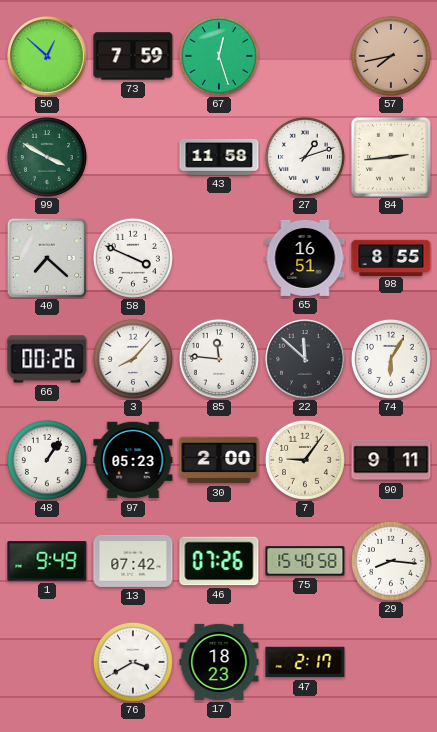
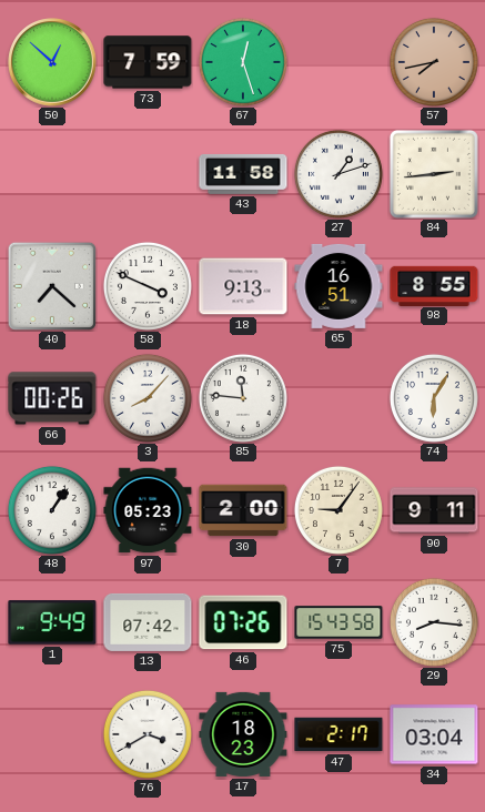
99: 3:50 -> none (47, 157)
18: none -> 9:13 (243, 286)
22: 11:52 -> none (305, 359)
75: 15:40 -> 15:43 (339, 622)
34: none -> 03:04 (434, 734)
